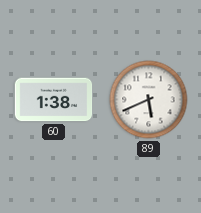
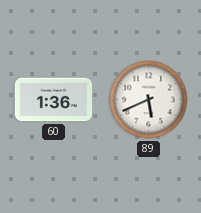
60: 1:38 -> 1:36 (54, 100)
